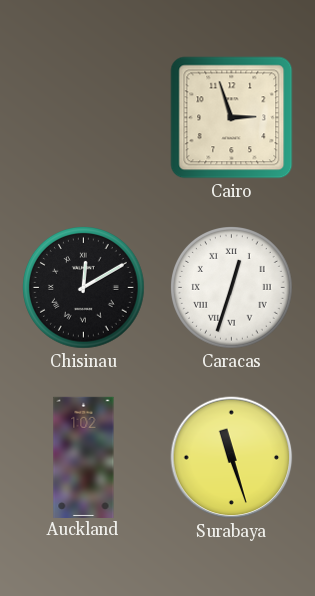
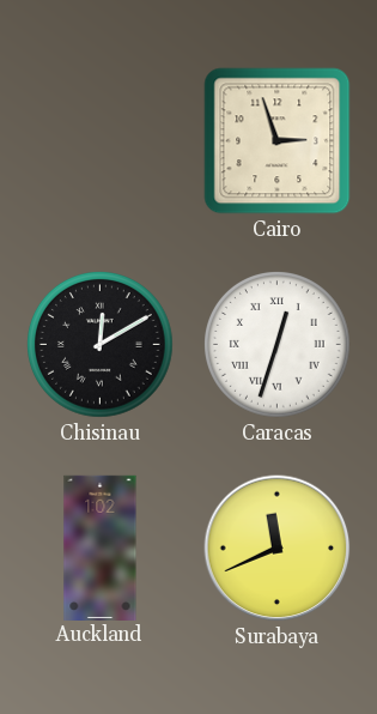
Surabaya: 11:27 -> 11:41 (278, 549)
